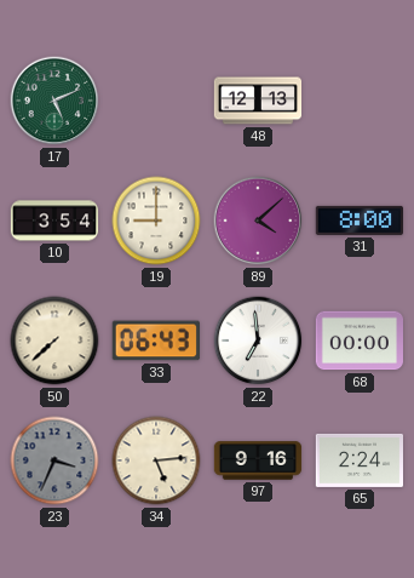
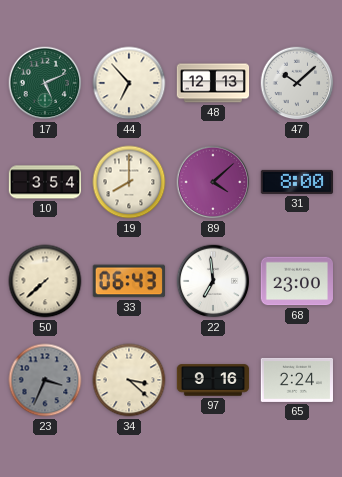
44: none -> 6:53 (129, 83)
47: none -> 10:08 (297, 83)
19: 9:00 -> 8:00 (129, 182)
68: 00:00 -> 23:00 (297, 281)
34: 5:14 -> 3:22 (129, 380)
